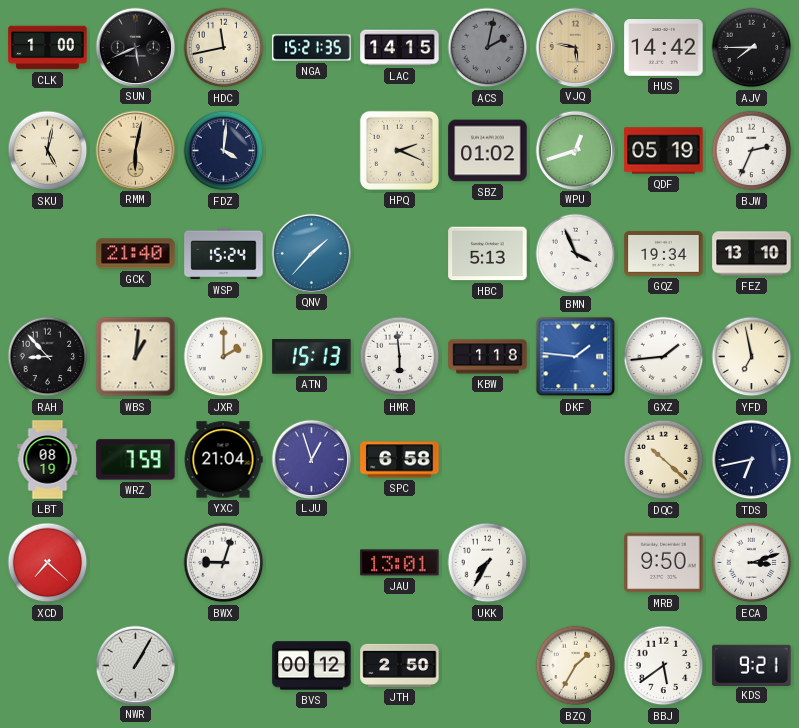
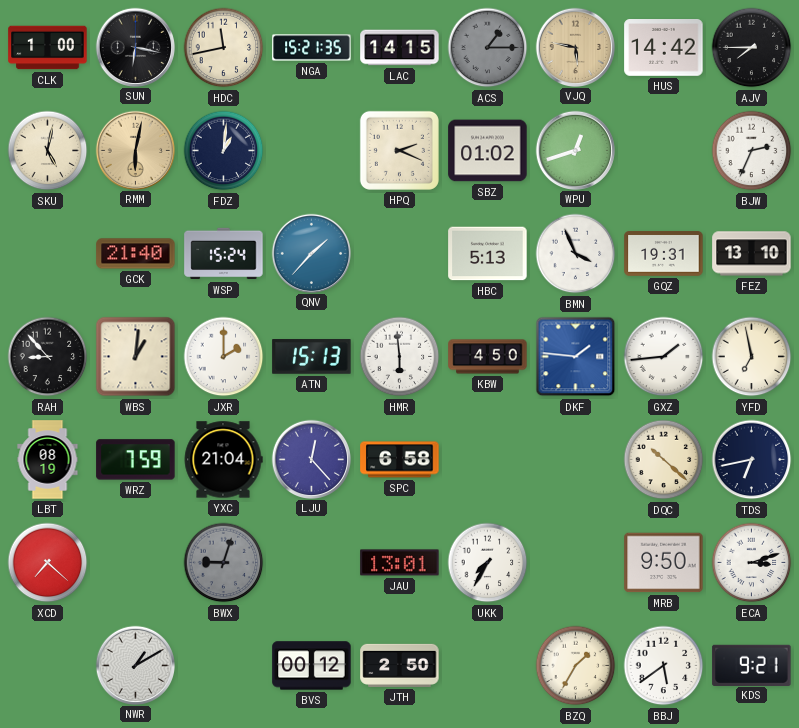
SUN: 5:41 -> 6:17 (135, 47)
ACS: 2:02 -> 1:15 (488, 48)
FDZ: 4:01 -> 1:01 (224, 151)
QDF: 05:19 -> none (664, 151)
GQZ: 19:34 -> 19:31 (664, 254)
KBW: 1:18 -> 4:50 (488, 357)
LJU: 12:57 -> 12:23 (311, 459)
BWX dial: white -> grey (224, 563)
NWR: 1:05 -> 1:10 (135, 665)
